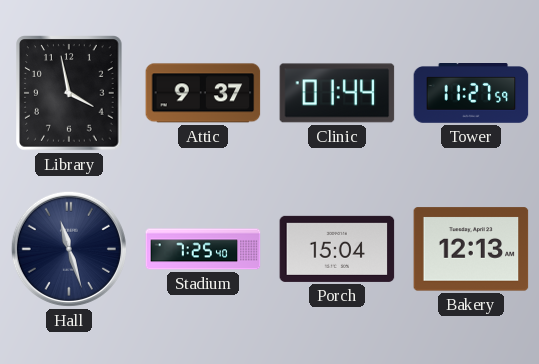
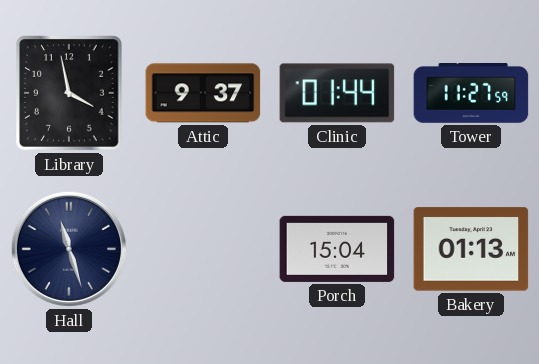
Stadium: 7:25 -> none (203, 249)
Bakery: 12:13 -> 01:13 (471, 249)
